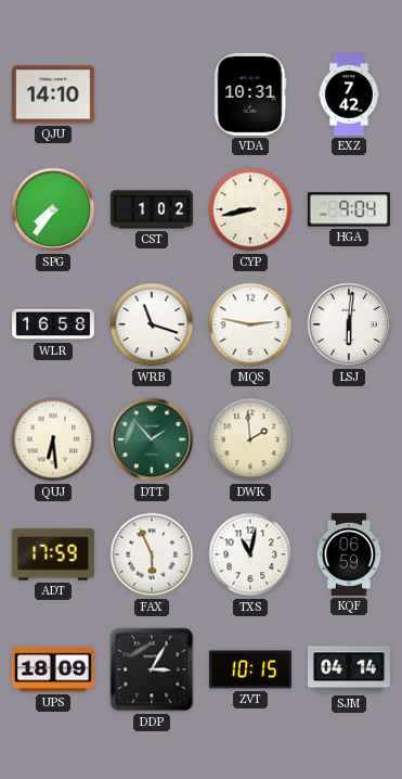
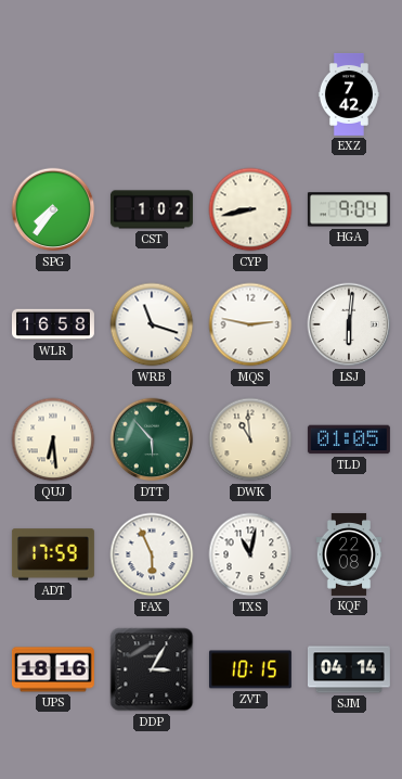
QJU: 14:10 -> none (53, 94)
VDA: 10:31 -> none (250, 94)
DTT: 1:53 -> 5:53 (152, 439)
DWK: 1:59 -> 10:59 (250, 439)
TLD: none -> 01:05 (349, 439)
KQF: 06:59 -> 22:08 (349, 554)
UPS: 18:09 -> 18:16 (53, 669)
